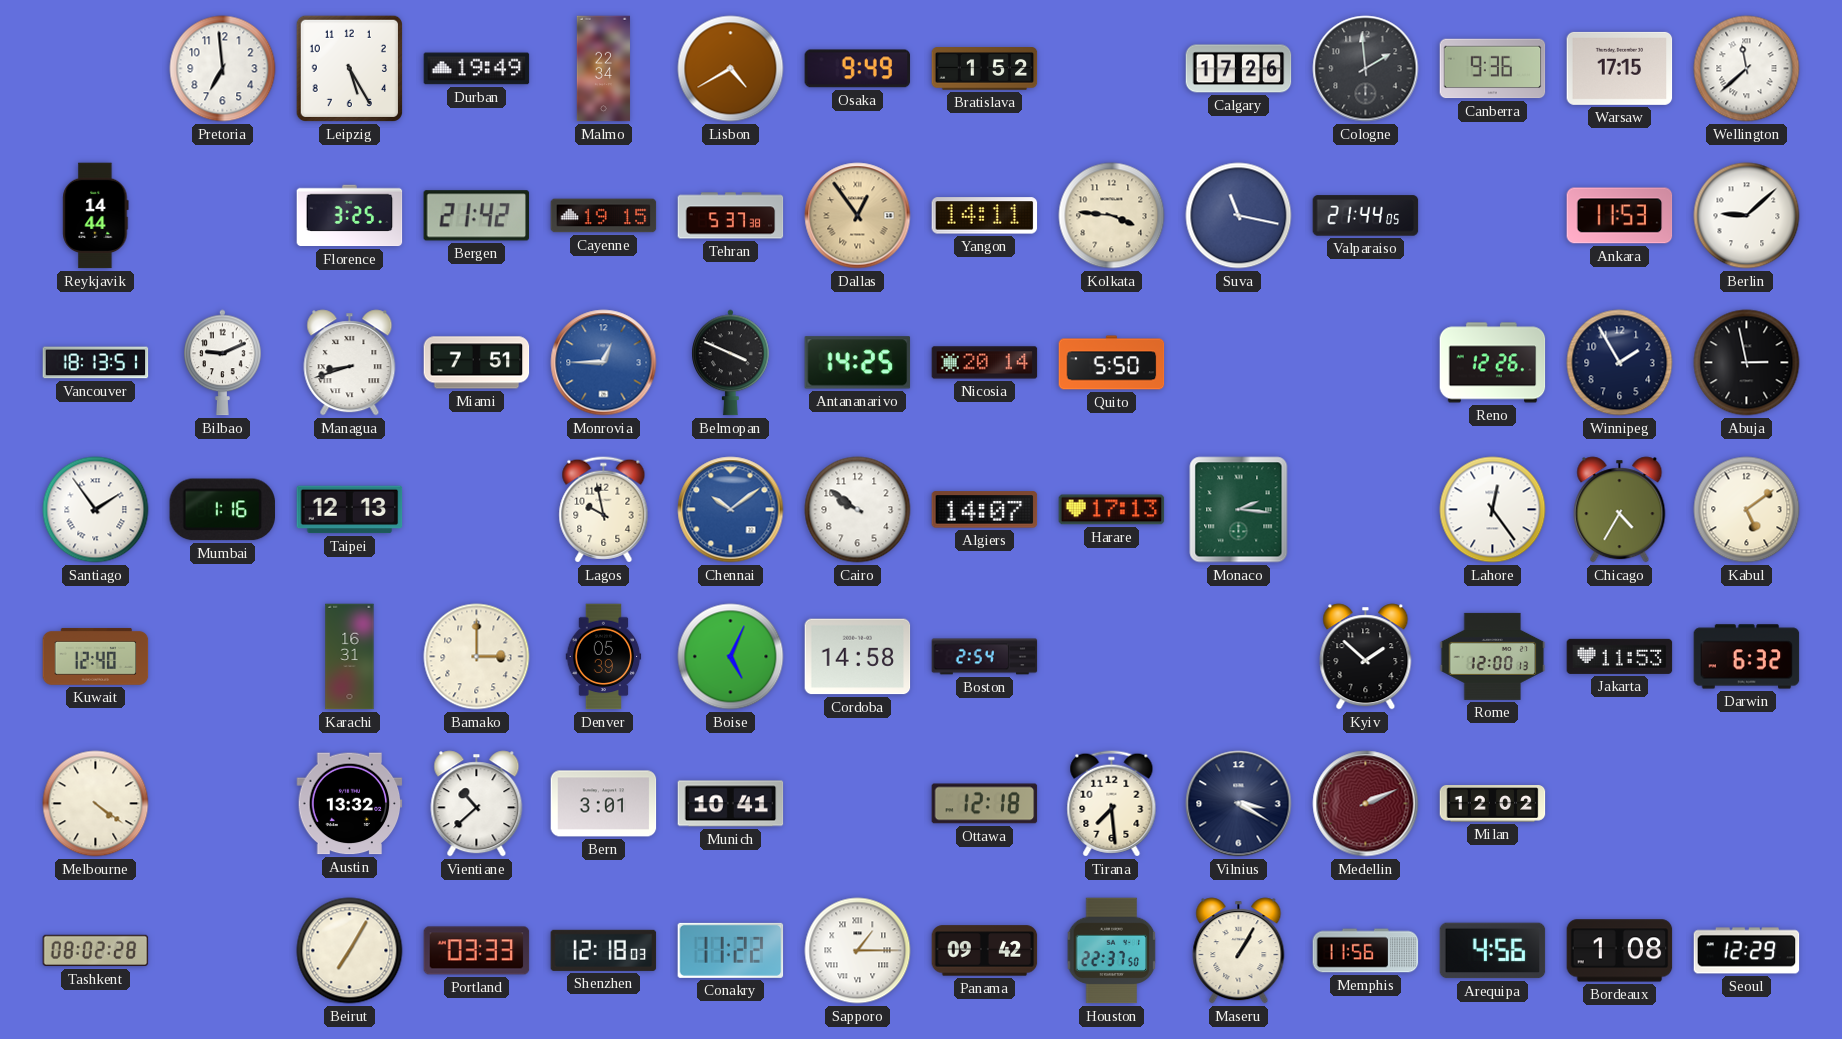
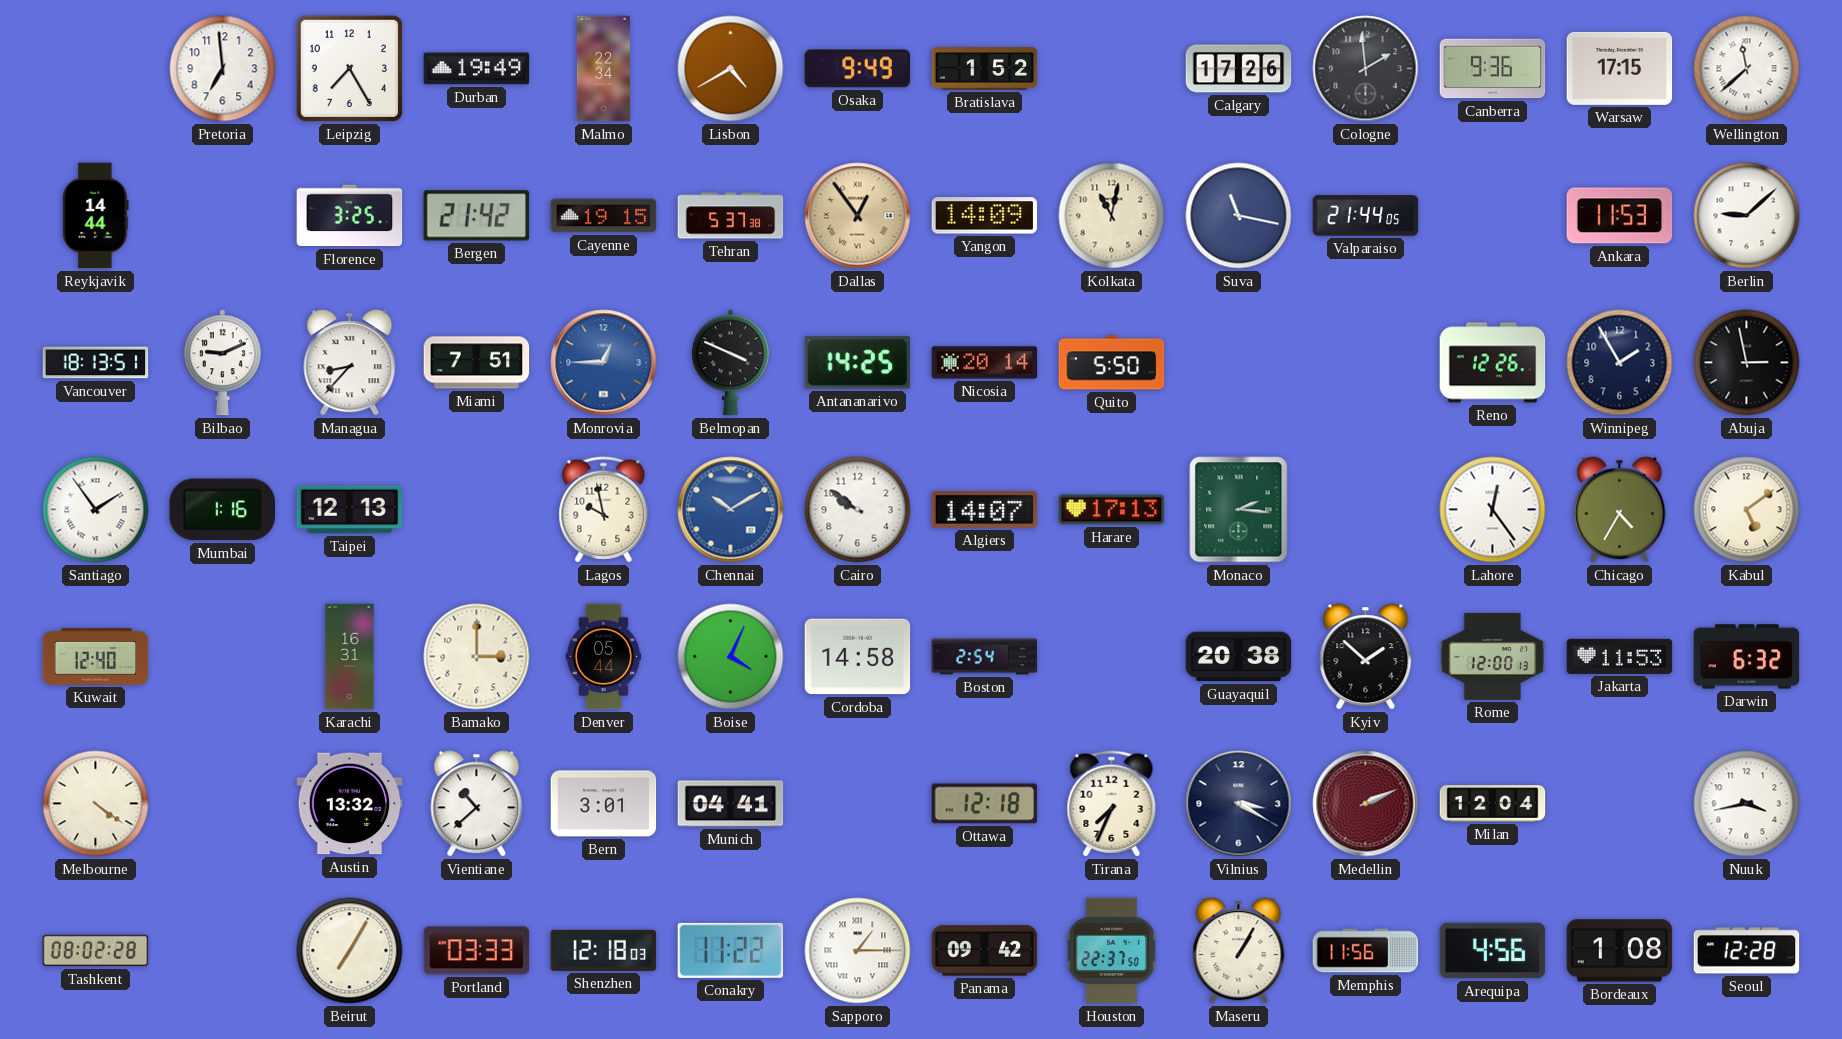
Leipzig: 5:25 -> 7:25 (349, 68)
Yangon: 14:11 -> 14:09 (985, 216)
Kolkata: 3:46 -> 11:02 (1112, 216)
Managua: 8:42 -> 8:37 (350, 363)
Chennai: 10:09 -> 10:10 (731, 510)
Denver: 05:39 -> 05:44 (604, 657)
Boise: 5:04 -> 4:04 (731, 657)
Guayaquil: none -> 20:38 (1239, 657)
Munich: 10:41 -> 04:41 (731, 804)
Tirana: 7:29 -> 7:34 (1112, 804)
Milan: 12:02 -> 12:04 (1493, 804)
Nuuk: none -> 3:43 (1747, 804)
Seoul: 12:29 -> 12:28 (1747, 951)
